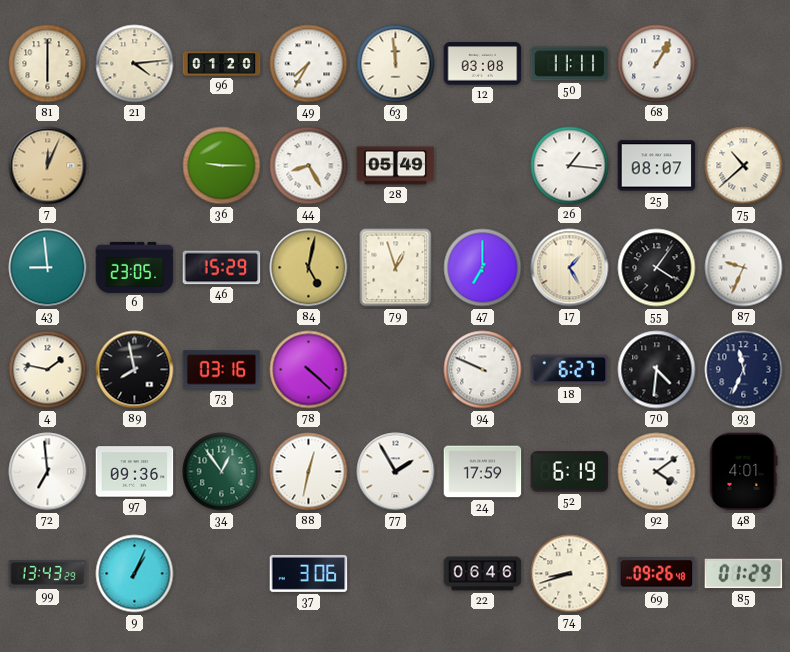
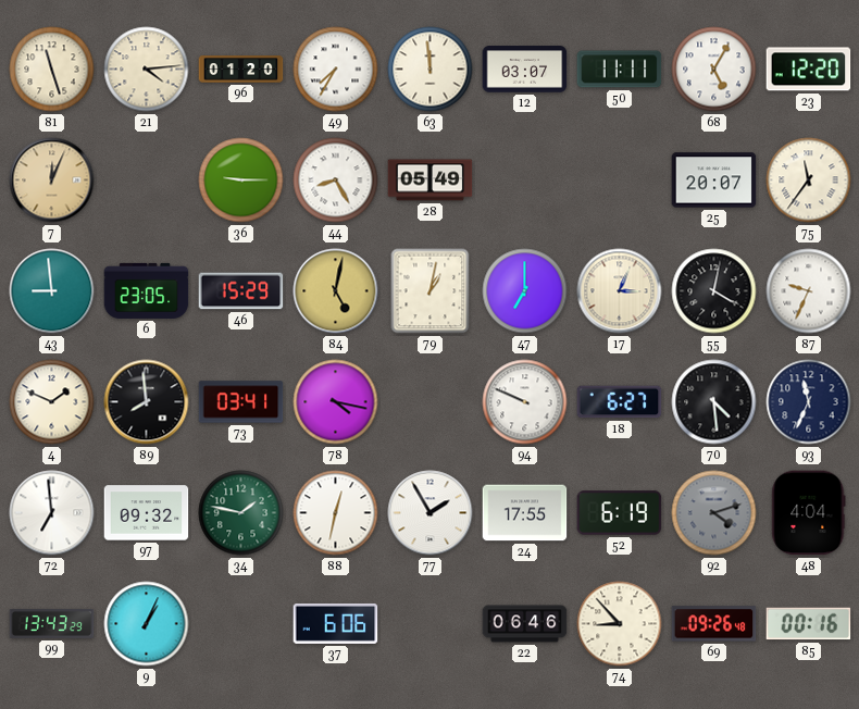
81: 6:00 -> 11:27 (52, 70)
12: 03:08 -> 03:07 (525, 70)
68: 1:05 -> 5:05 (714, 70)
23: none -> 12:20 (809, 70)
26: 1:16 -> none (570, 166)
25: 08:07 -> 20:07 (714, 181)
75: 10:38 -> 11:36 (809, 181)
79: 12:57 -> 1:02 (431, 291)
17: 1:25 -> 3:04 (620, 291)
55: 4:06 -> 4:02 (714, 291)
4: 1:47 -> 1:49 (52, 402)
89: 7:58 -> 7:59 (147, 402)
73: 03:16 -> 03:41 (241, 402)
78: 4:22 -> 4:17 (336, 402)
70: 4:31 -> 4:29 (714, 402)
97: 09:36 -> 09:32 (147, 513)
34: 12:54 -> 1:47 (241, 513)
24: 17:59 -> 17:55 (525, 513)
92: 4:09 -> 4:12 (714, 513)
92 dial: white -> grey (714, 513)
48: 4:01 -> 4:04 (809, 513)
37: 3:06 -> 6:06 (336, 623)
74: 8:42 -> 8:53 (620, 624)
85: 01:29 -> 00:16 (809, 624)
